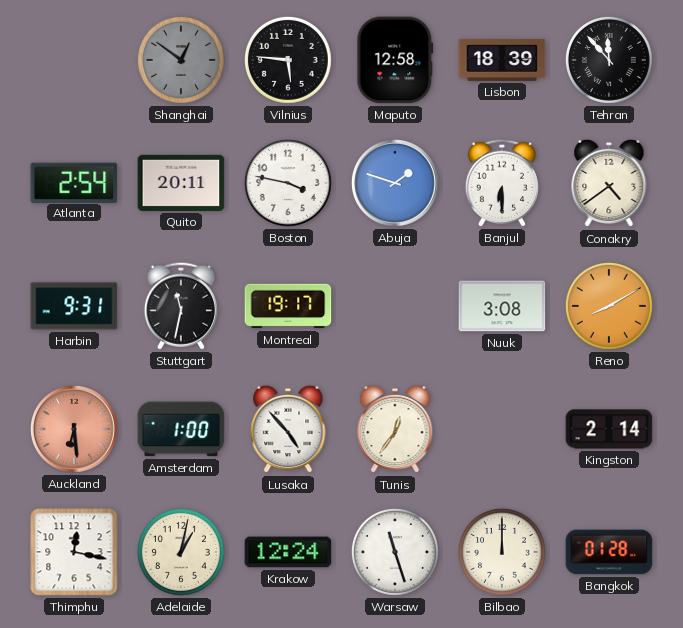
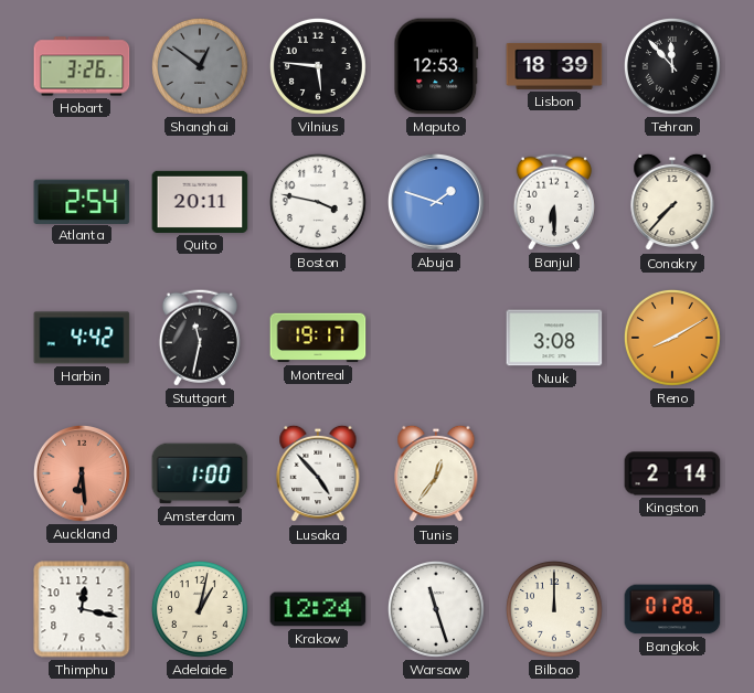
Hobart: none -> 3:26 (82, 66)
Maputo: 12:58 -> 12:53 (436, 66)
Conakry: 4:39 -> 7:37 (672, 202)
Harbin: 9:31 -> 4:42 (82, 338)
